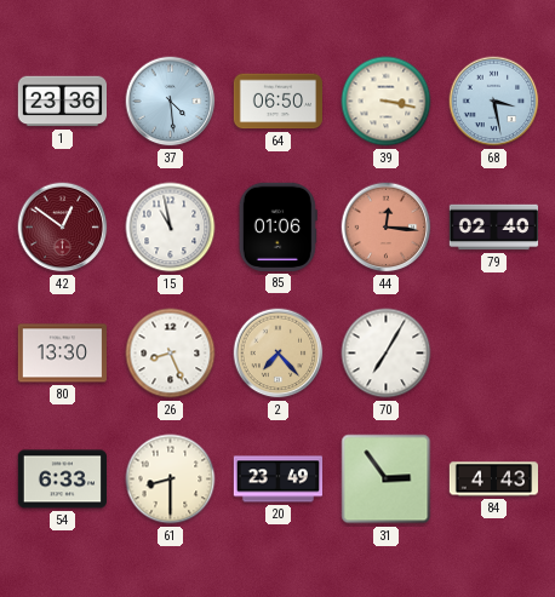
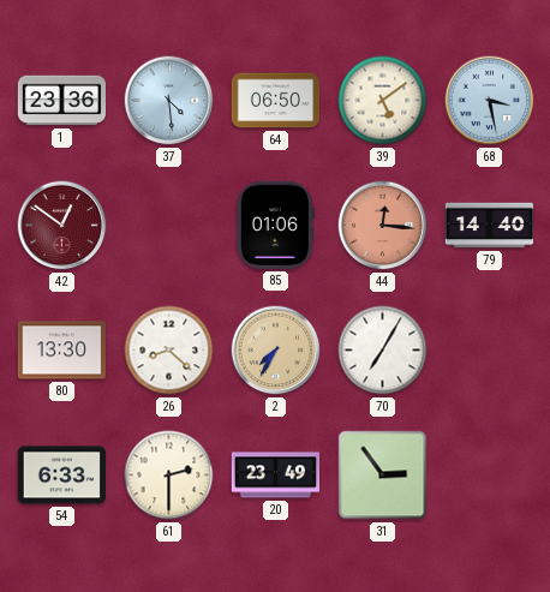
39: 3:17 -> 5:09 (383, 101)
15: 10:58 -> none (171, 228)
79: 02:40 -> 14:40 (489, 226)
26: 8:26 -> 8:22 (169, 351)
2: 7:23 -> 7:35 (276, 351)
61: 8:30 -> 2:30 (169, 476)
84: 4:43 -> none (493, 480)
